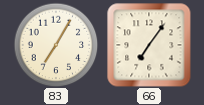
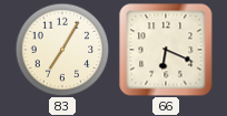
66: 7:06 -> 6:19 (166, 50)
